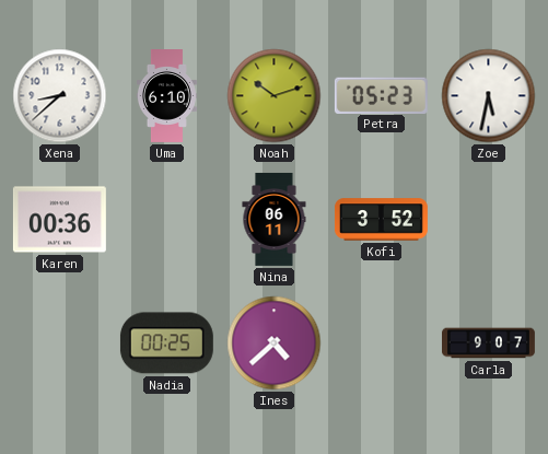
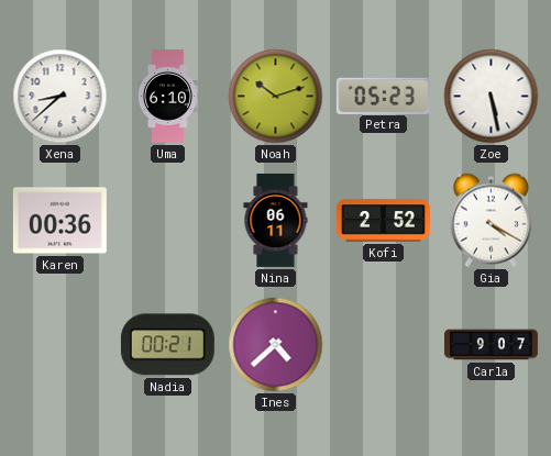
Zoe: 5:32 -> 5:28 (492, 97)
Kofi: 3:52 -> 2:52 (383, 221)
Gia: none -> 4:20 (491, 221)
Nadia: 00:25 -> 00:21 (167, 345)
